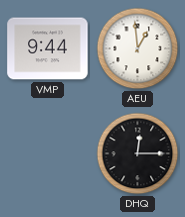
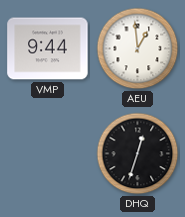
DHQ: 12:15 -> 12:33 (138, 154)
